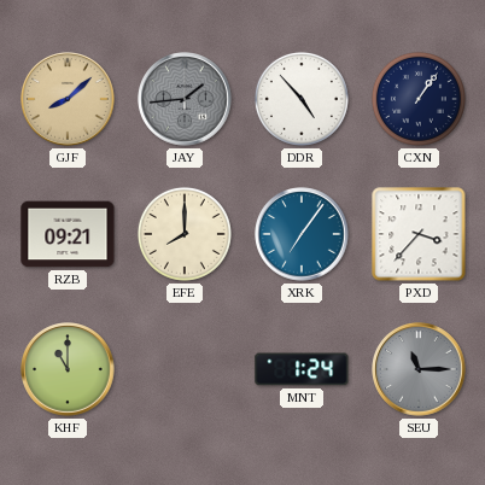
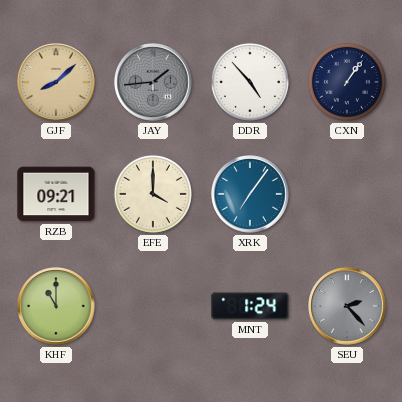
EFE: 8:00 -> 4:00 (153, 194)
PXD: 3:37 -> none (419, 234)
SEU: 11:15 -> 2:23 (347, 306)
